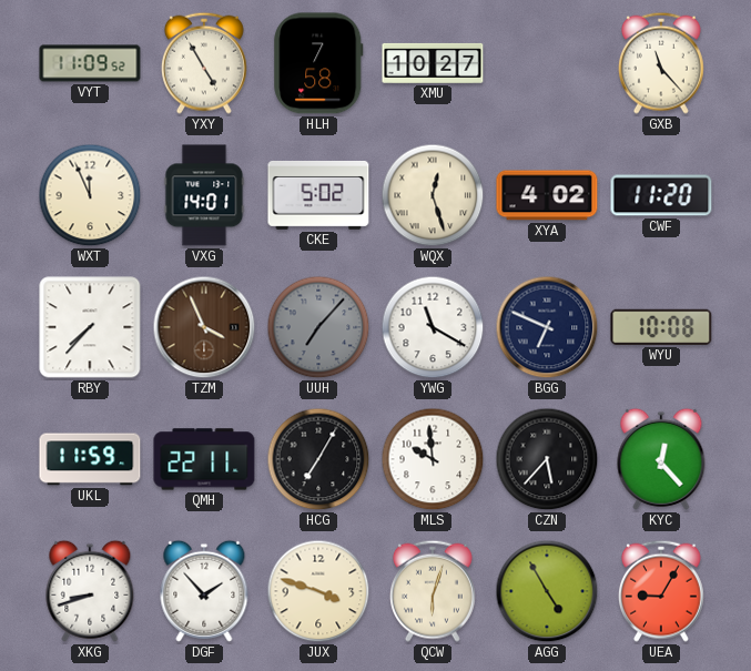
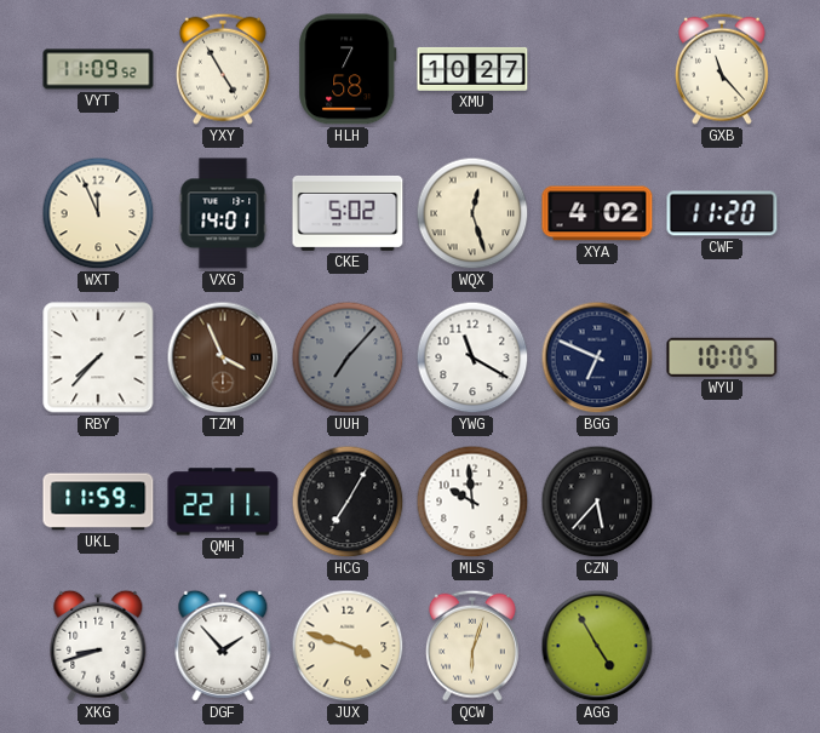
WYU: 10:08 -> 10:05 (722, 357)
KYC: 12:23 -> none (661, 459)
UEA: 9:05 -> none (661, 591)
